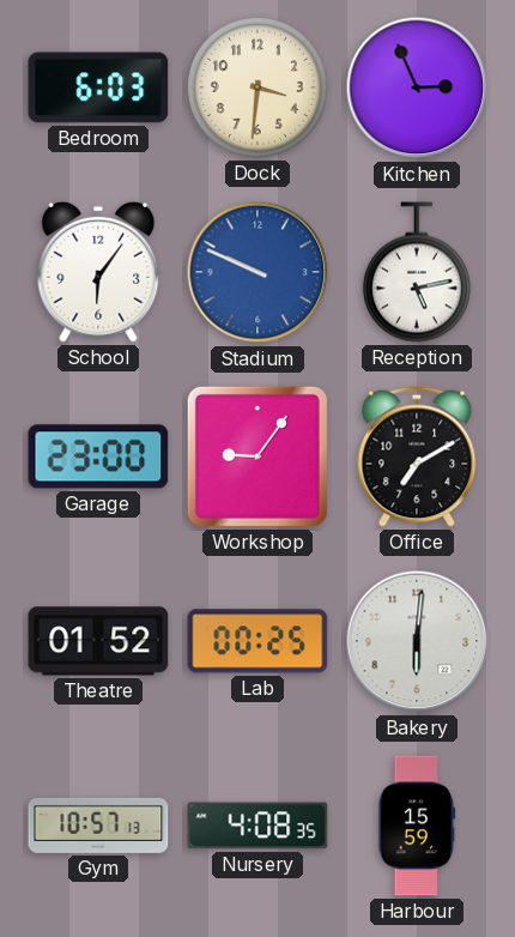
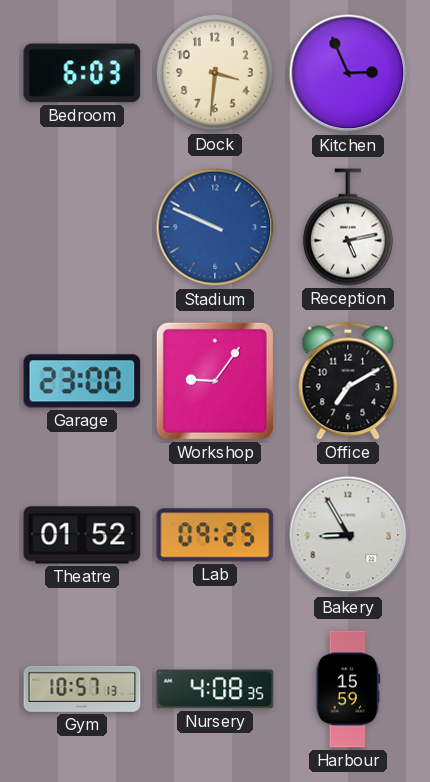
School: 6:06 -> none (98, 272)
Lab: 00:25 -> 09:25 (215, 535)
Bakery: 6:01 -> 8:55 (348, 535)
